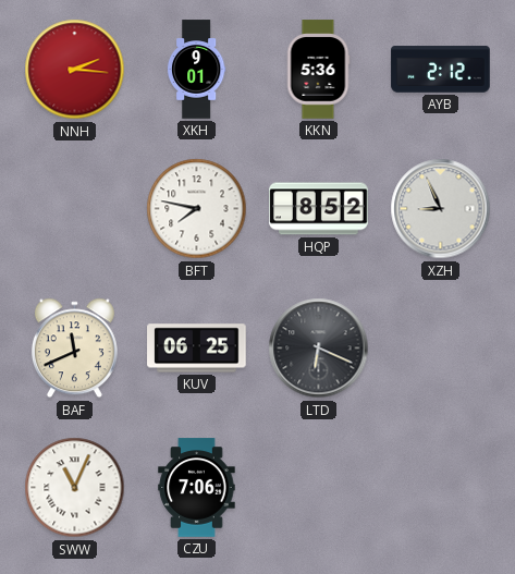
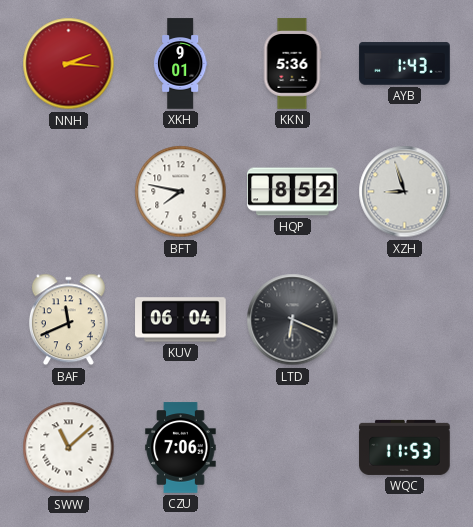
AYB: 2:12 -> 1:43 (405, 64)
XZH: 8:56 -> 8:57 (405, 192)
KUV: 06:25 -> 06:04 (181, 320)
SWW: 11:04 -> 11:08 (69, 448)
WQC: none -> 11:53 (405, 447)
